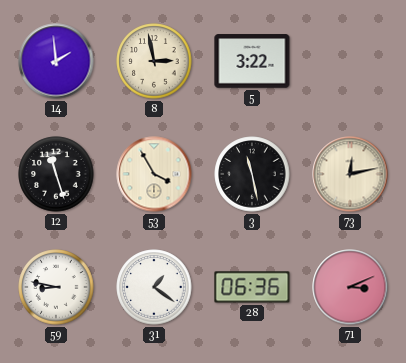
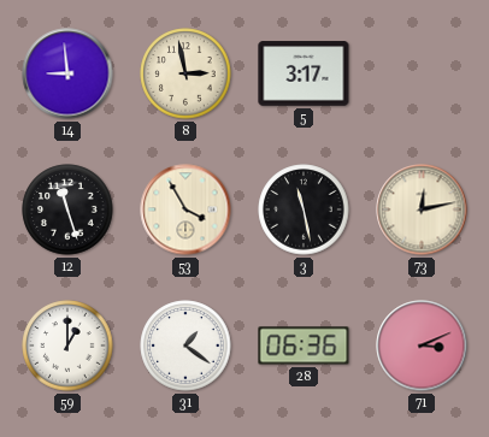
14: 1:59 -> 8:59 (67, 73)
5: 3:22 -> 3:17 (304, 73)
59: 8:47 -> 1:00 (67, 346)
